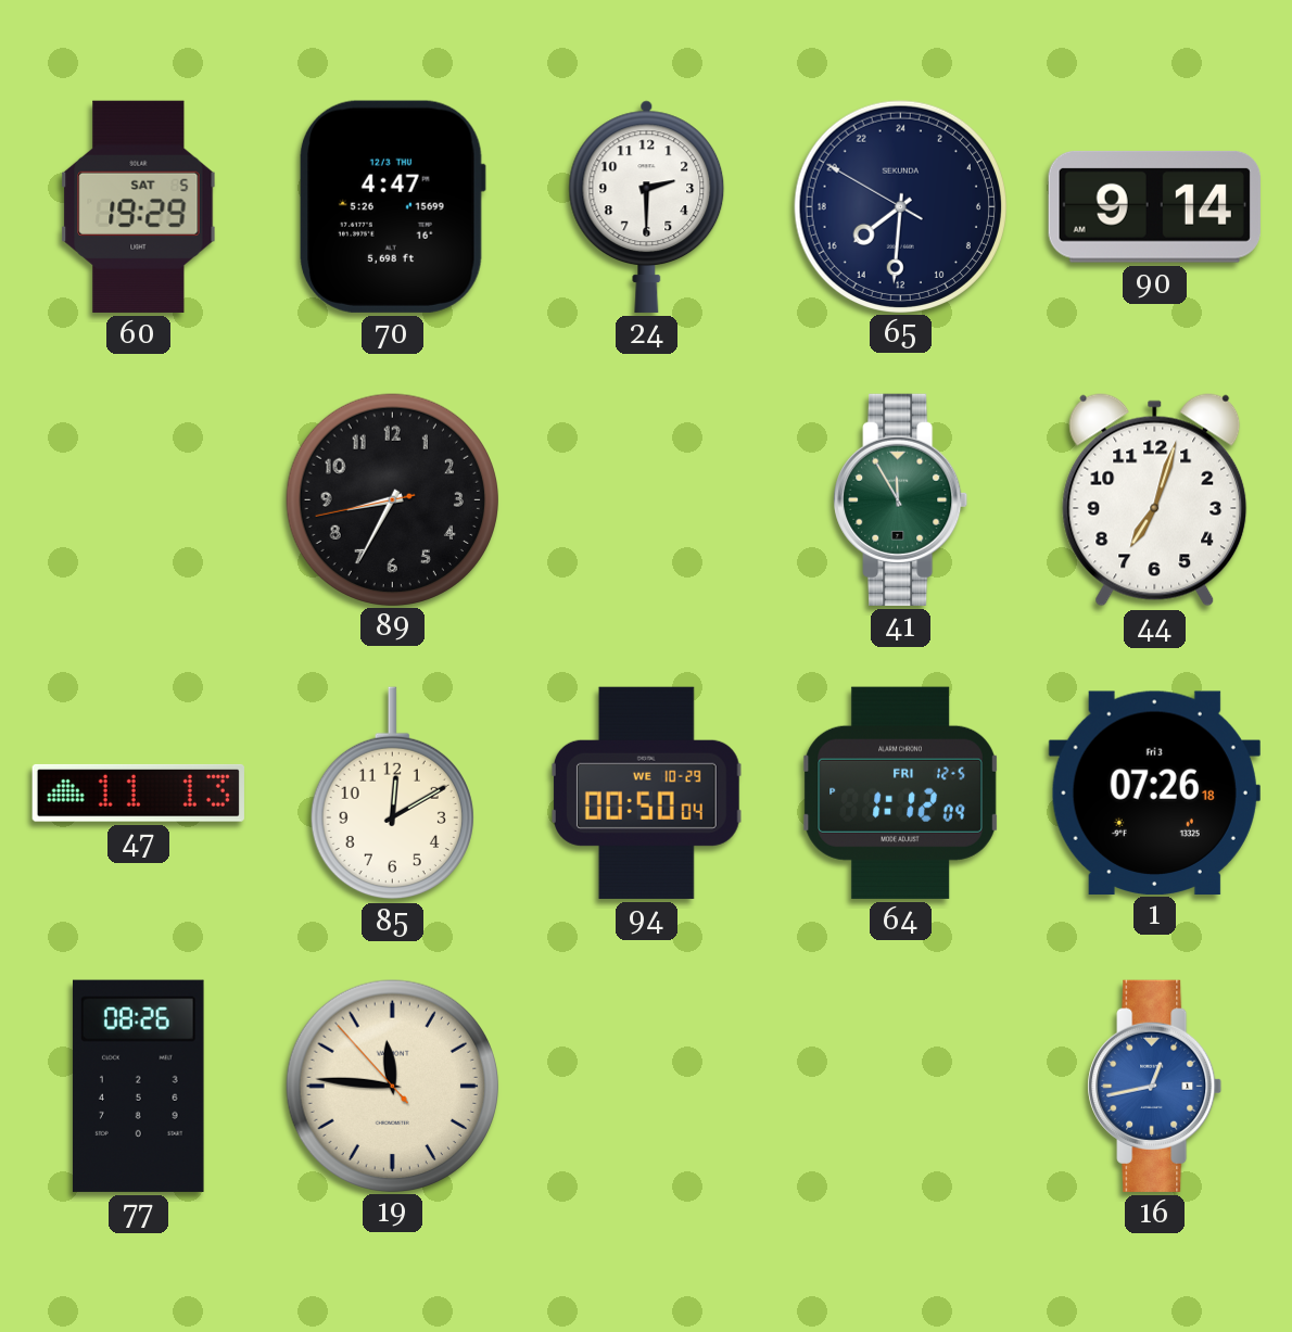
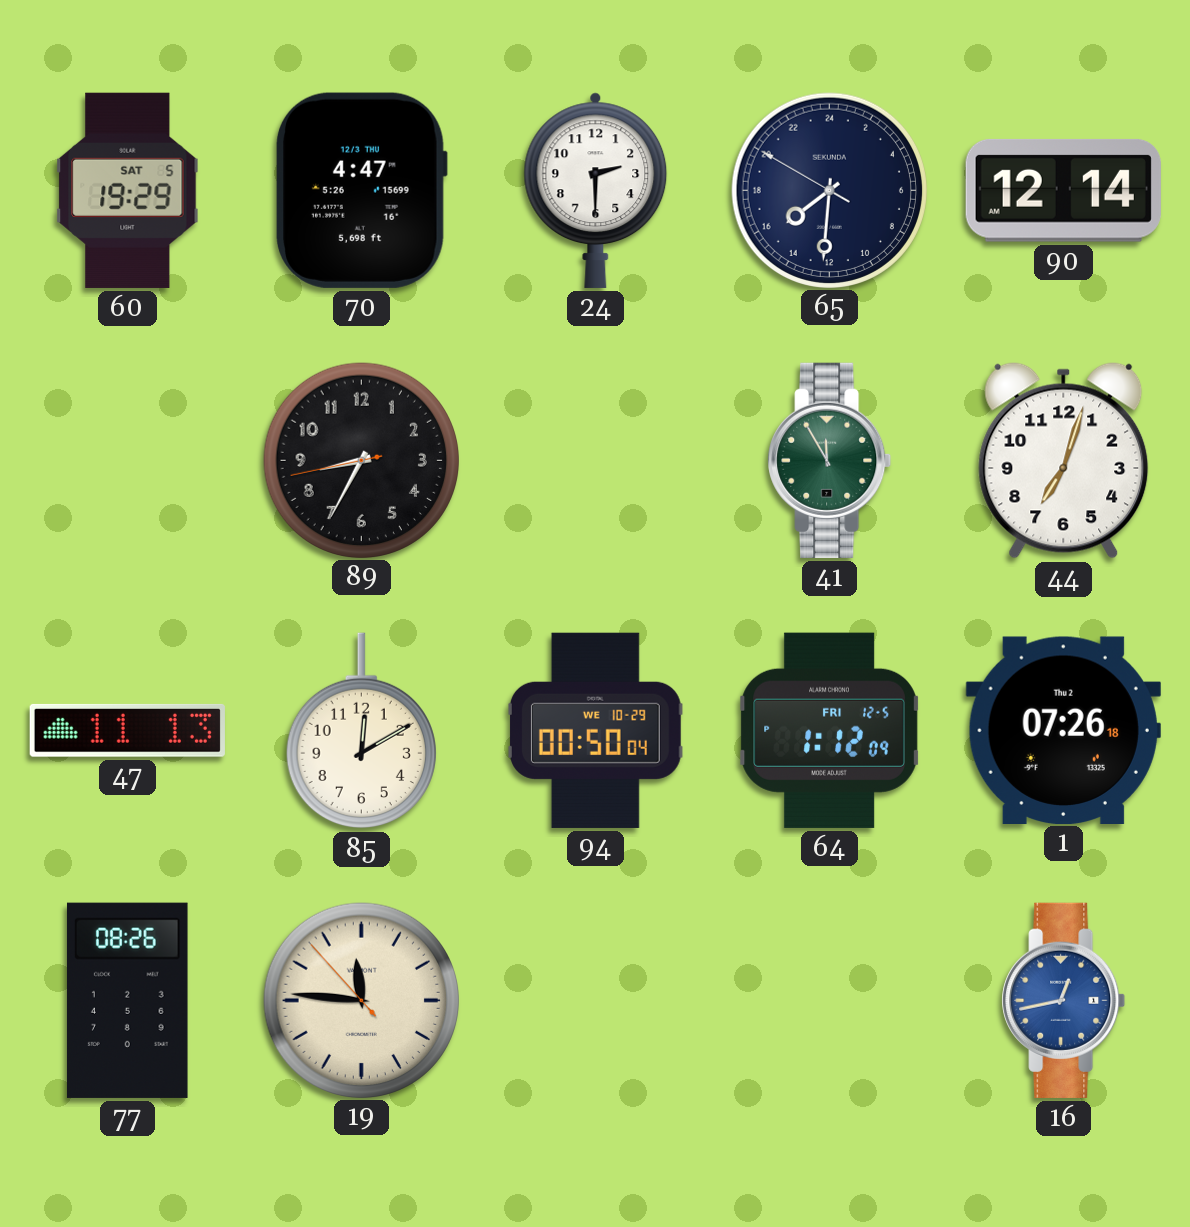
90: 9:14 -> 12:14 (1063, 190)
1 date: Fri 3 -> Thu 2 (1063, 730)
